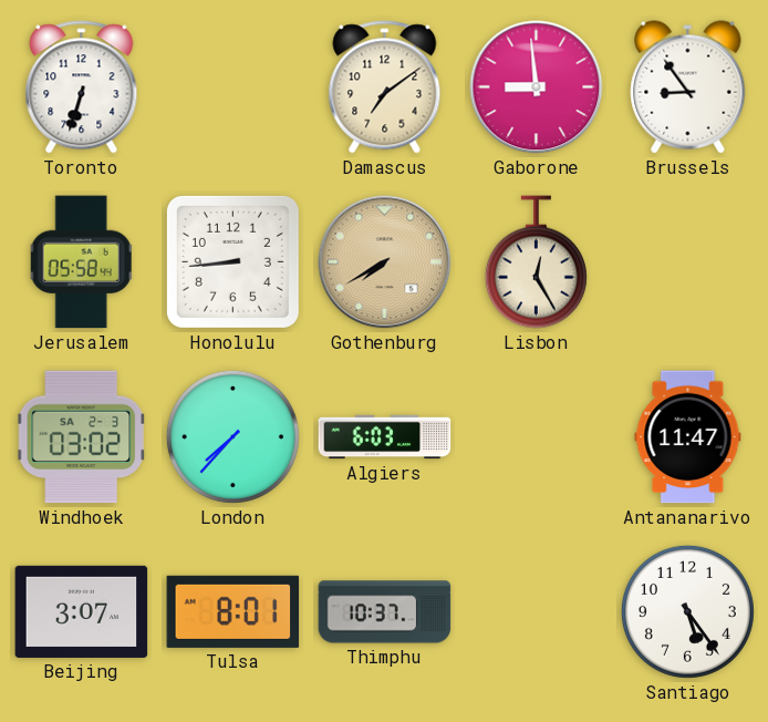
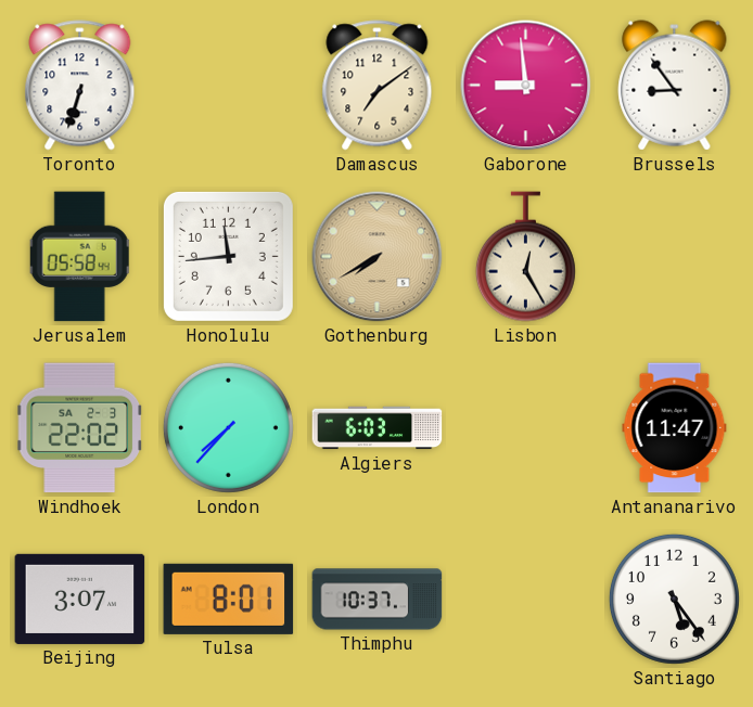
Honolulu: 8:44 -> 11:44 (228, 256)
Windhoek: 03:02 -> 22:02 (79, 428)
